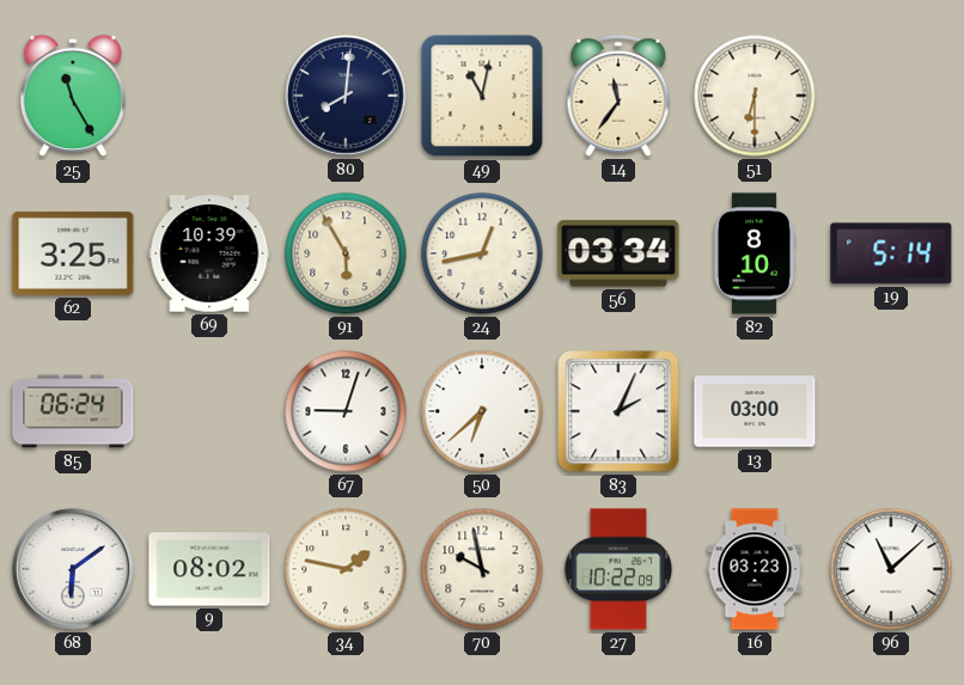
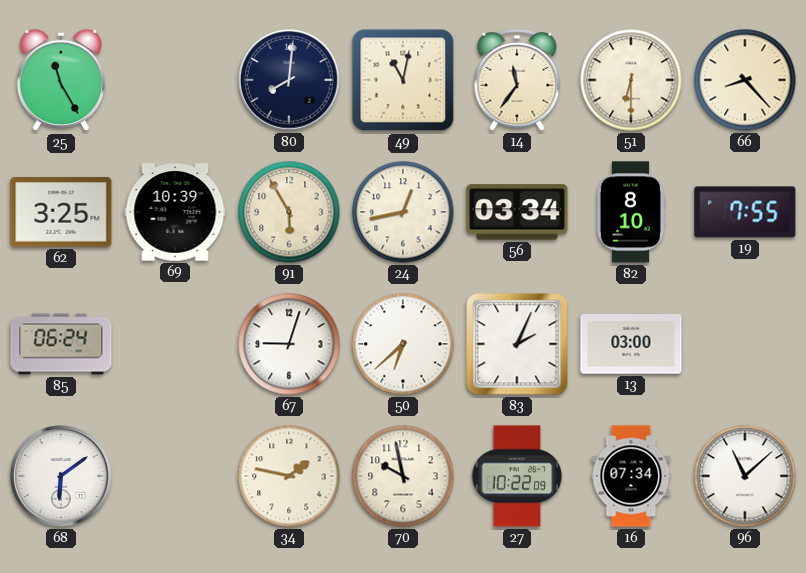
66: none -> 8:23 (745, 80)
19: 5:14 -> 7:55 (745, 212)
9: 08:02 -> none (209, 569)
16: 03:23 -> 07:34 (631, 476)
